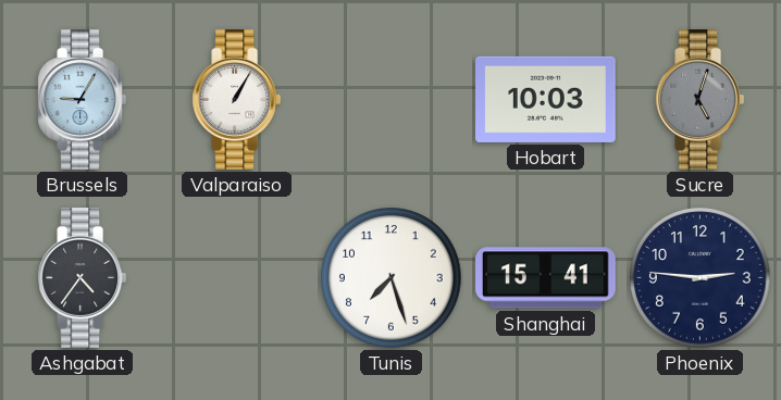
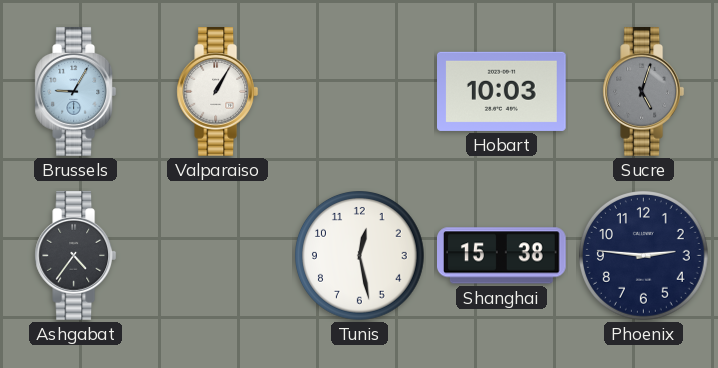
Tunis: 7:27 -> 12:28 (360, 256)
Shanghai: 15:41 -> 15:38 (502, 256)
